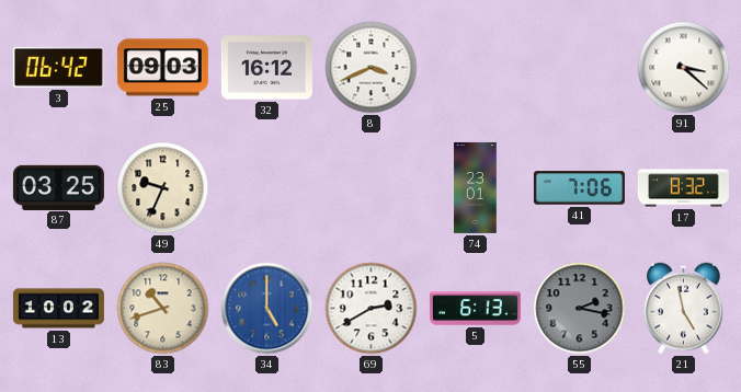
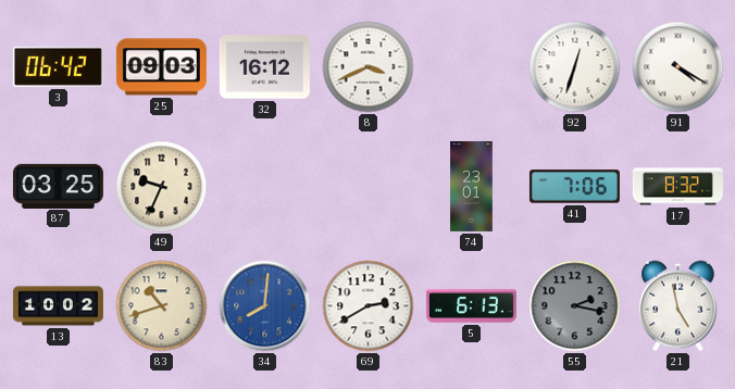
92: none -> 12:33 (575, 67)
91: 3:22 -> 4:20 (678, 67)
34: 5:00 -> 8:01 (265, 306)
